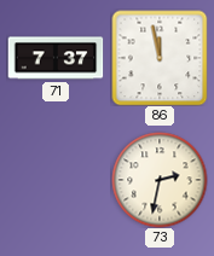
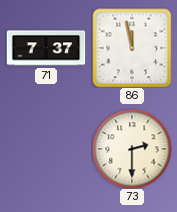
73: 2:32 -> 2:30 (132, 149)
